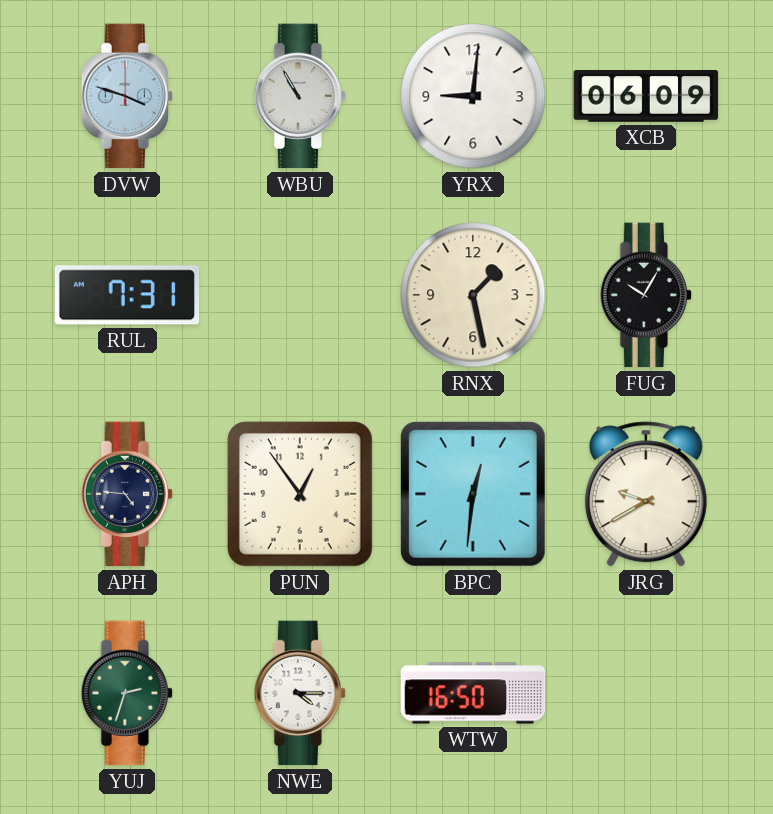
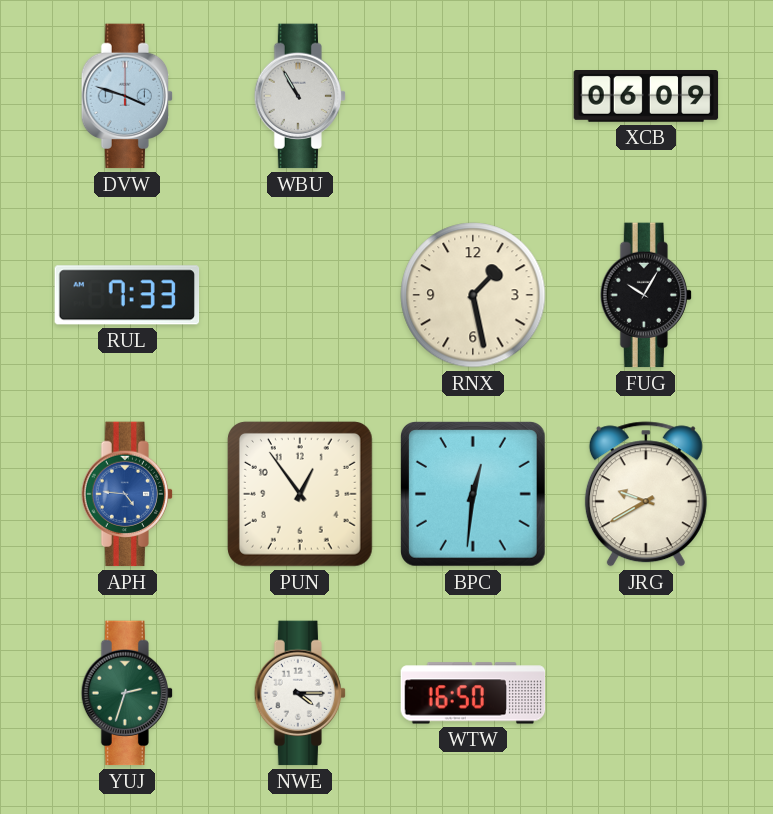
YRX: 9:01 -> none (473, 96)
RUL: 7:31 -> 7:33 (127, 295)
APH dial: navy -> blue (127, 494)
